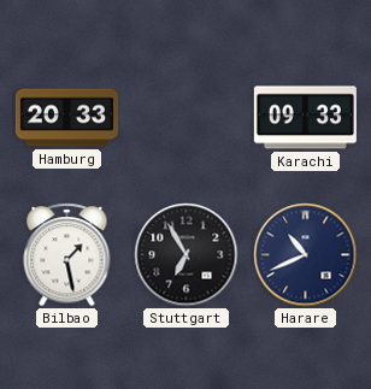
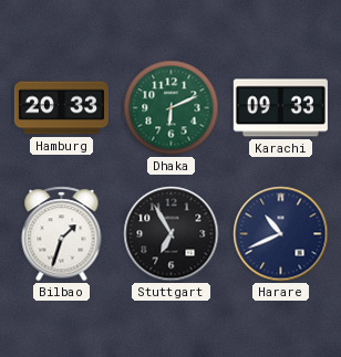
Dhaka: none -> 6:11 (172, 108)
Bilbao: 1:28 -> 1:33 (62, 234)
